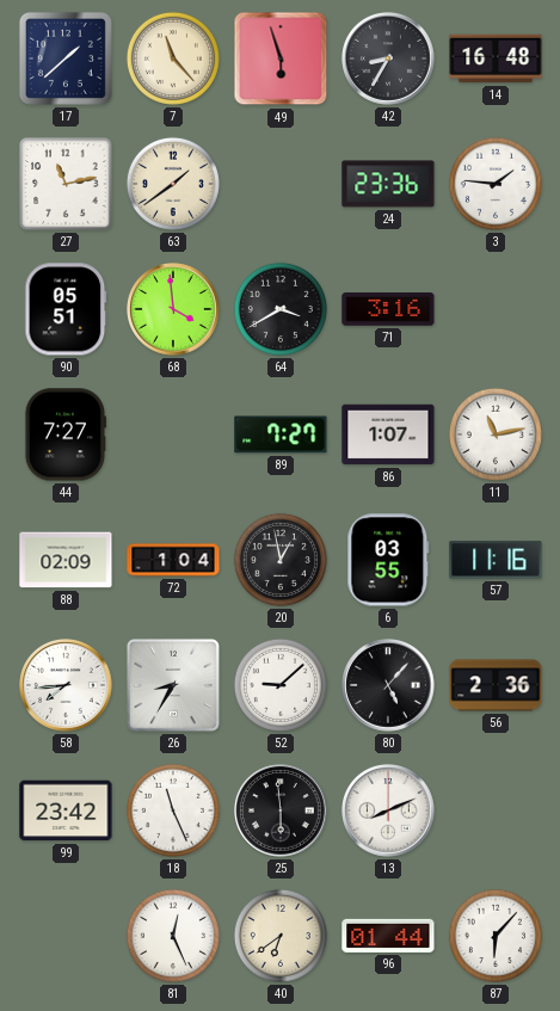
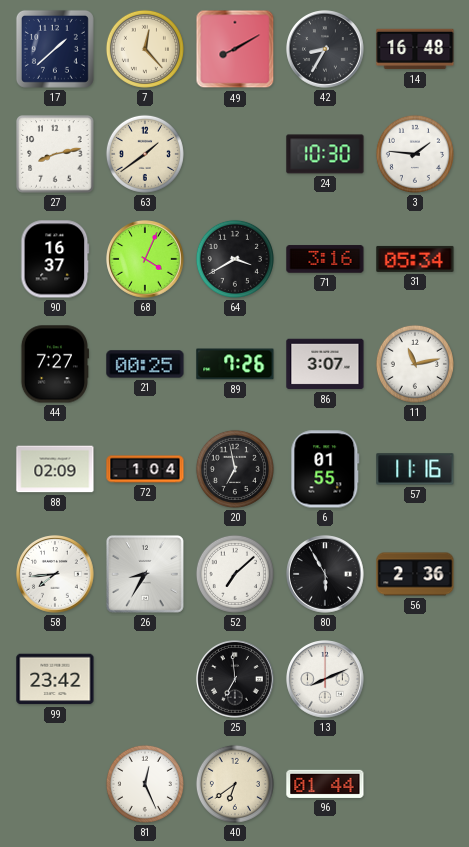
7: 11:23 -> 12:23 (145, 49)
49: 5:57 -> 8:10 (235, 49)
27: 11:13 -> 8:13 (55, 154)
24: 23:36 -> 10:30 (325, 154)
90: 05:51 -> 16:37 (55, 259)
68: 3:59 -> 4:04 (145, 259)
31: none -> 05:34 (415, 259)
21: none -> 00:25 (145, 364)
89: 7:27 -> 7:26 (235, 364)
86: 1:07 -> 3:07 (325, 364)
20: 12:58 -> 6:58 (235, 469)
6: 03:55 -> 01:55 (325, 469)
52: 9:08 -> 7:08 (235, 574)
80: 5:07 -> 5:55 (325, 574)
18: 11:26 -> none (173, 810)
25: 5:59 -> 6:59 (235, 679)
87: 6:07 -> none (496, 936)
